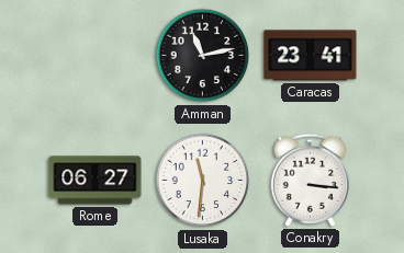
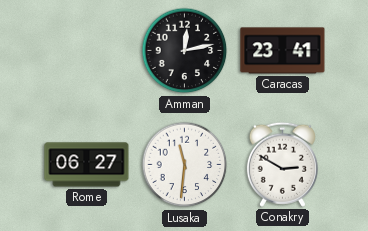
Amman: 11:13 -> 12:13 (185, 51)
Conakry: 3:16 -> 2:50 (282, 164)
